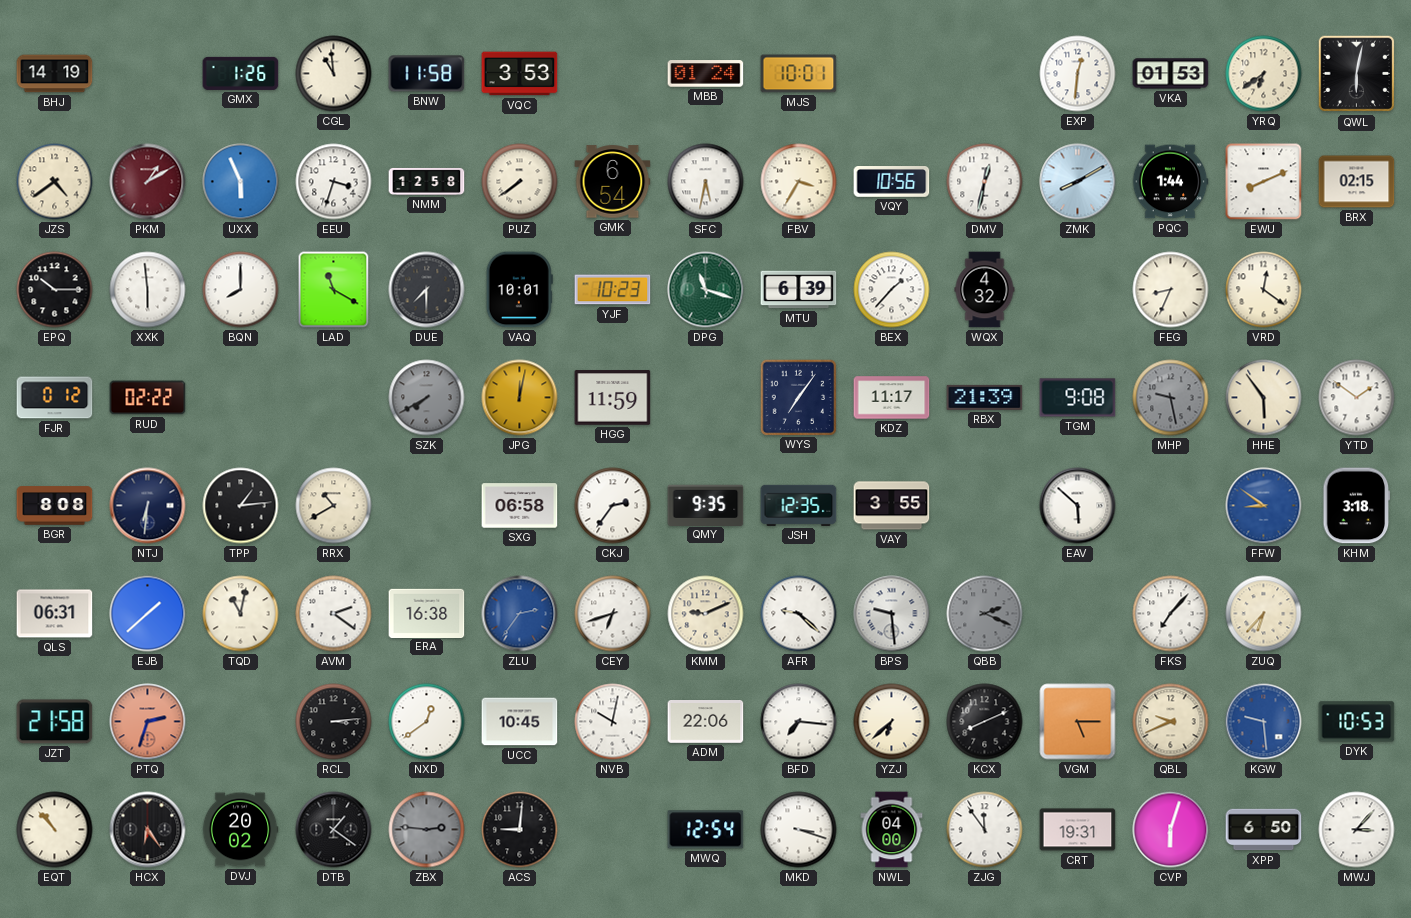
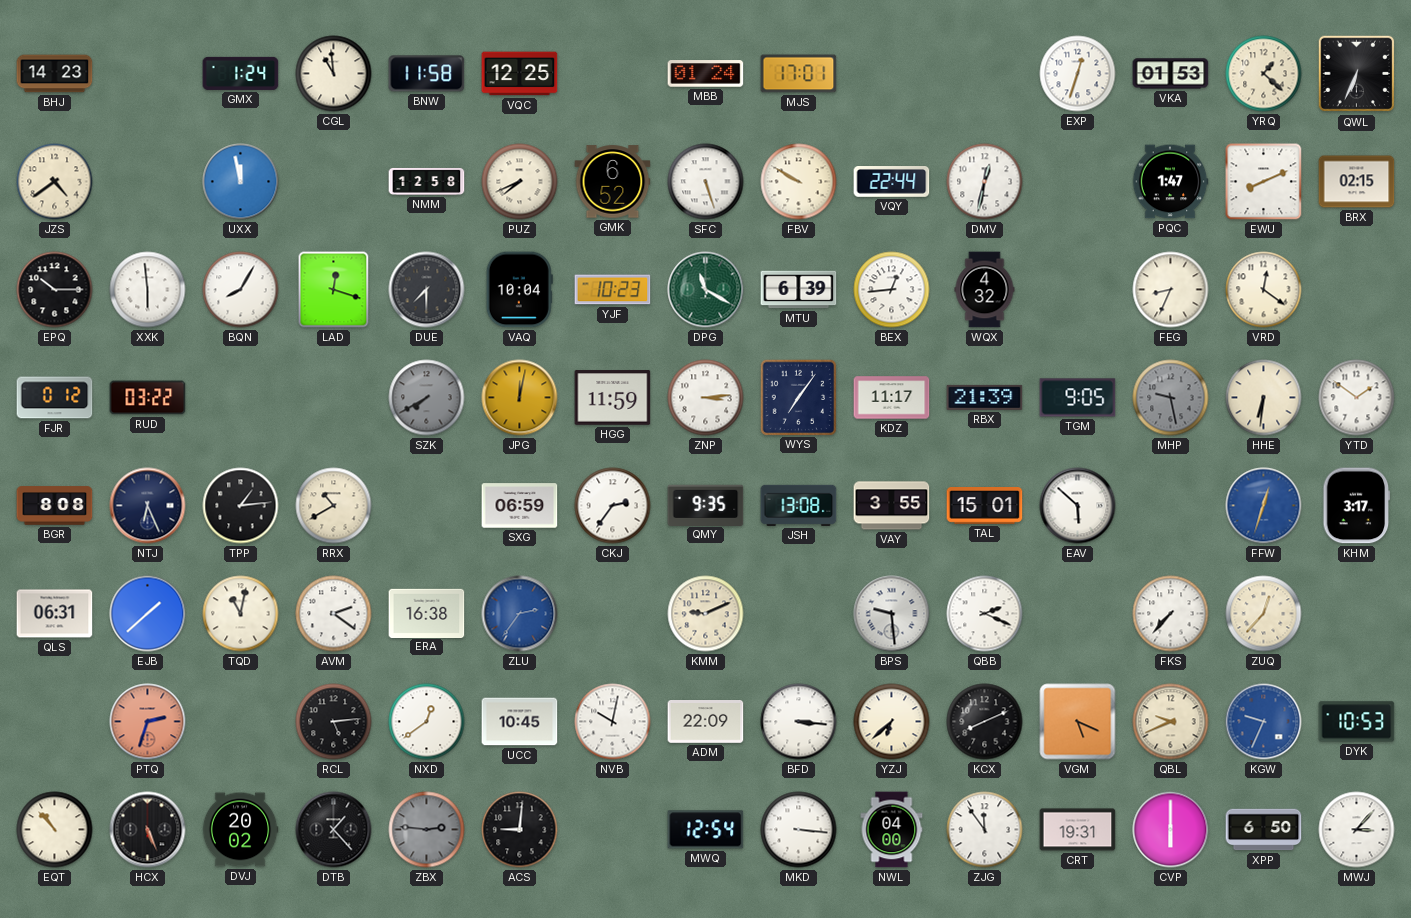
BHJ: 14:19 -> 14:23 (55, 74)
GMX: 1:26 -> 1:24 (241, 73)
VQC: 3:53 -> 12:25 (520, 74)
MJS: 10:01 -> 17:01 (799, 74)
EXP: 12:31 -> 12:33 (1078, 74)
YRQ: 6:39 -> 1:22 (1264, 74)
QWL: 6:02 -> 6:34 (1357, 74)
PKM: 1:10 -> none (148, 182)
UXX: 5:56 -> 11:58 (241, 182)
EEU: 3:33 -> none (334, 182)
PUZ: 7:39 -> 7:41 (520, 182)
GMK: 6:54 -> 6:52 (613, 182)
SFC: 5:32 -> 5:27 (706, 182)
FBV: 3:35 -> 9:50 (799, 182)
VQY: 10:56 -> 22:44 (892, 182)
ZMK: 8:10 -> none (1078, 182)
PQC: 1:44 -> 1:47 (1170, 182)
BQN: 8:00 -> 8:05 (241, 290)
LAD: 11:20 -> 12:18 (334, 290)
VAQ: 10:01 -> 10:04 (519, 290)
DPG: 11:18 -> 11:20 (706, 290)
BEX: 1:37 -> 12:44 (892, 290)
RUD: 02:22 -> 03:22 (148, 398)
ZNP: none -> 3:14 (706, 398)
TGM: 9:08 -> 9:05 (1078, 398)
HHE: 5:54 -> 6:31 (1264, 398)
NTJ: 6:31 -> 6:26 (148, 506)
SXG: 06:58 -> 06:59 (520, 506)
JSH: 12:35 -> 13:08 (799, 505)
TAL: none -> 15:01 (985, 506)
FFW: 8:51 -> 12:33 (1264, 506)
KHM: 3:18 -> 3:17 (1357, 506)
CEY: 6:42 -> none (613, 614)
AFR: 9:22 -> none (799, 614)
QBB dial: grey -> white (985, 614)
FKS: 7:07 -> 7:37 (1171, 614)
ZUQ: 6:37 -> 12:37 (1264, 614)
JZT: 21:58 -> none (55, 722)
RCL: 3:14 -> 5:14 (334, 722)
ADM: 22:06 -> 22:09 (706, 722)
BFD: 7:16 -> 3:16 (799, 722)
VGM: 5:15 -> 5:19 (1078, 722)
KGW: 9:29 -> 9:34 (1264, 722)
HCX: 6:24 -> 5:26 (148, 830)
DTB: 1:21 -> 1:23 (334, 830)
MKD: 3:18 -> 3:16 (799, 830)
CVP: 6:03 -> 6:00 (1171, 830)
